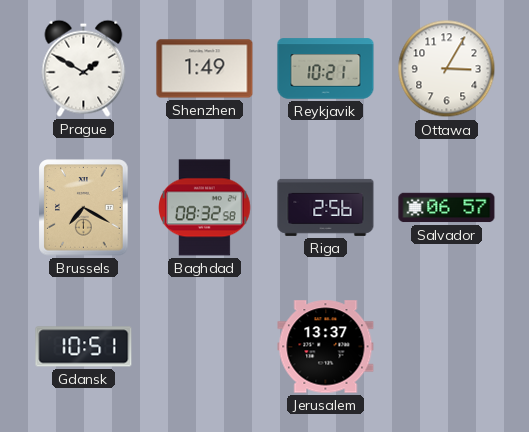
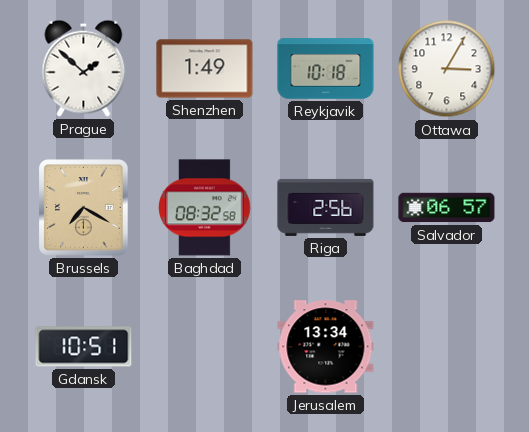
Prague: 1:50 -> 1:52 (84, 68)
Reykjavik: 10:21 -> 10:18 (326, 69)
Jerusalem: 13:37 -> 13:34 (326, 347)
